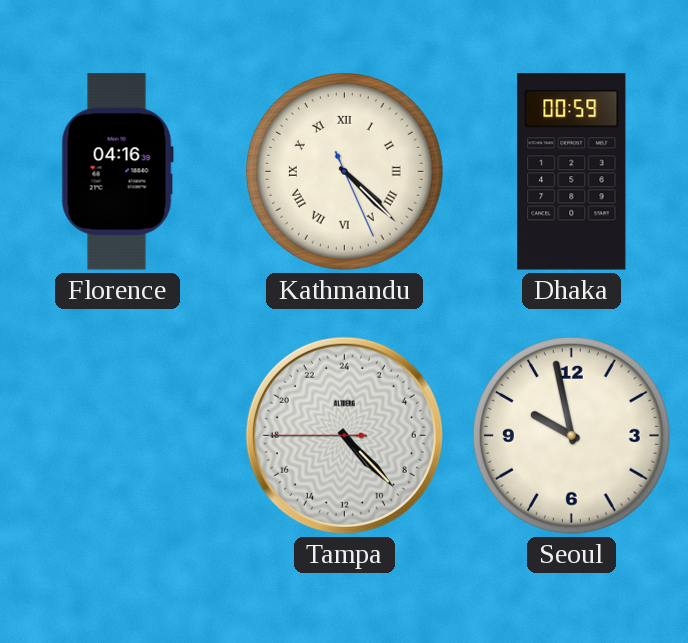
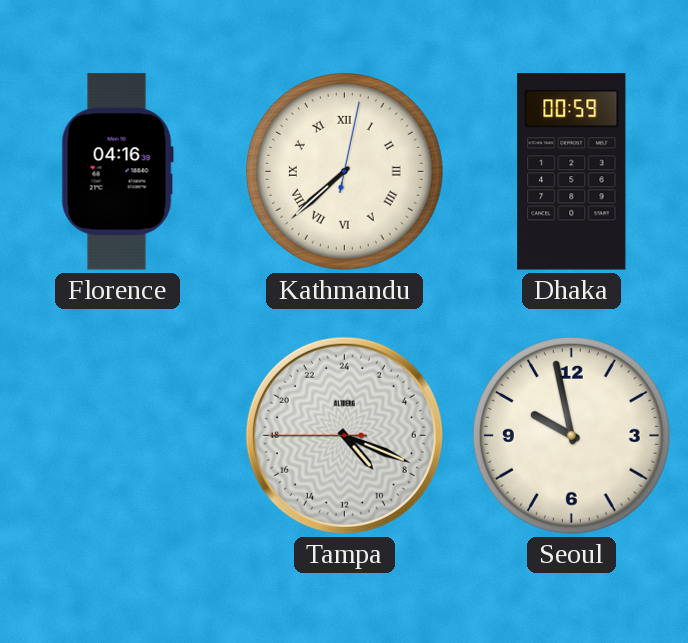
Kathmandu: 4:22 -> 7:38 (344, 171)
Tampa: 9:22 -> 9:18 (344, 435)
